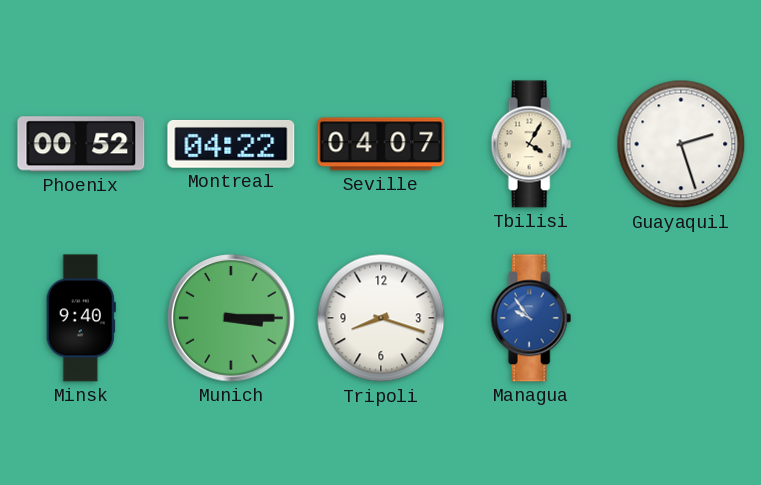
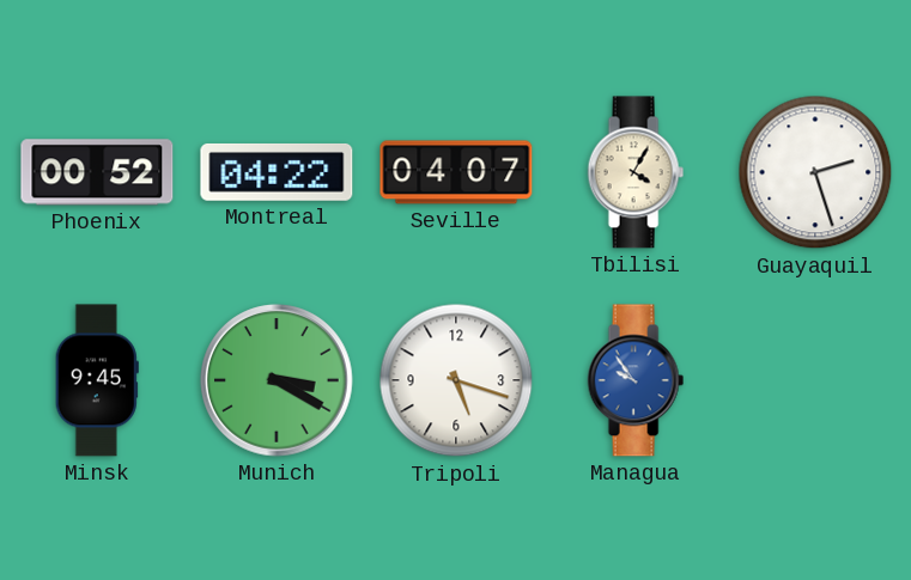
Minsk: 9:40 -> 9:45 (97, 380)
Munich: 3:15 -> 3:20 (277, 380)
Tripoli: 8:18 -> 5:18 (456, 380)
